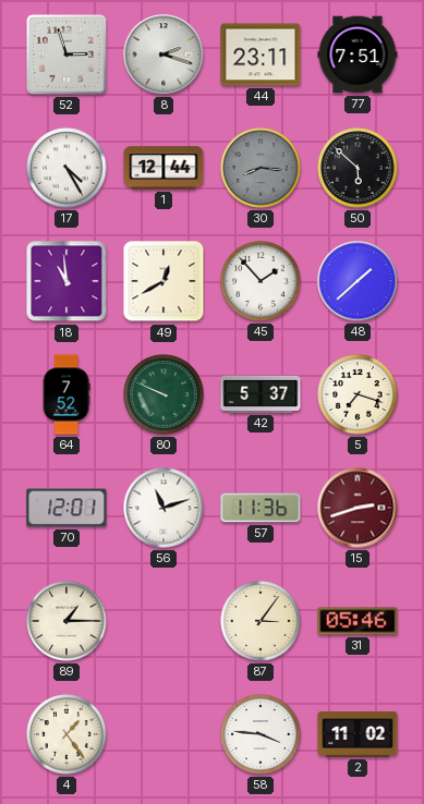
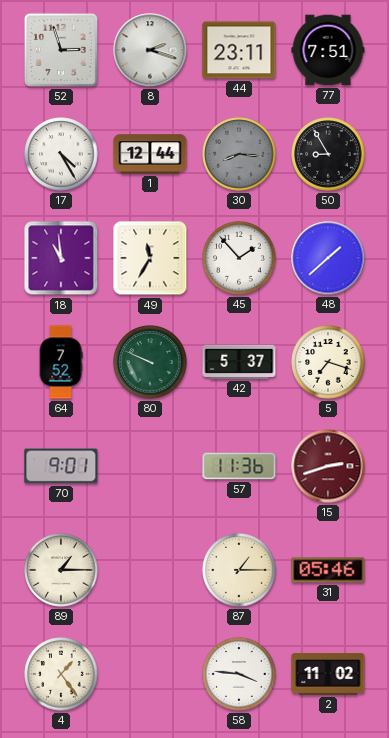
50: 5:52 -> 8:55 (328, 154)
49: 12:40 -> 11:35 (150, 258)
70: 12:01 -> 9:01 (61, 466)
56: 11:12 -> none (163, 508)
87: 3:06 -> 1:15 (239, 570)
